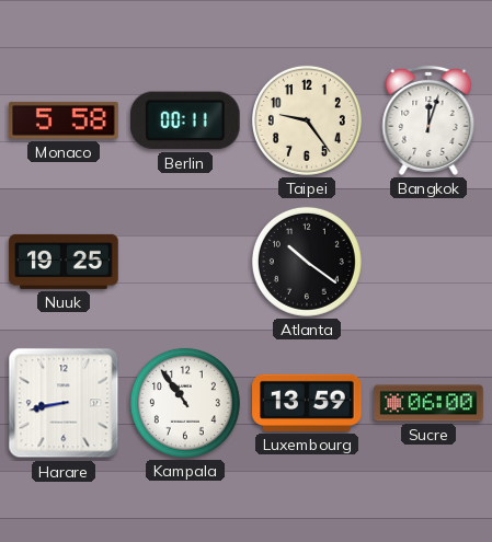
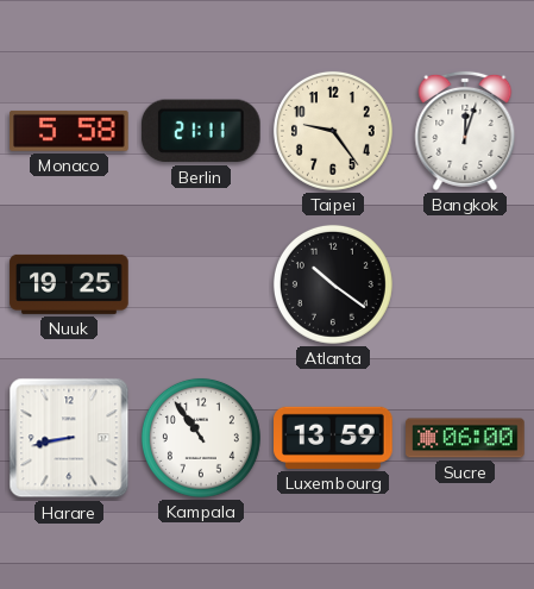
Berlin: 00:11 -> 21:11 (201, 131)
